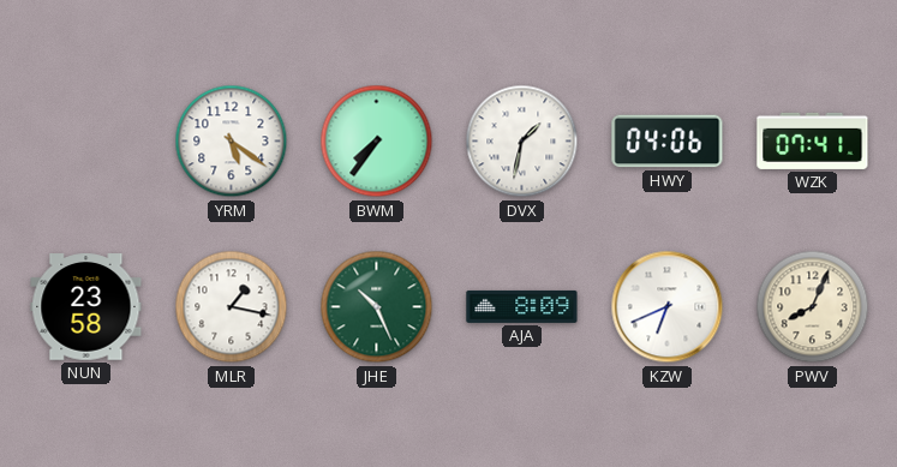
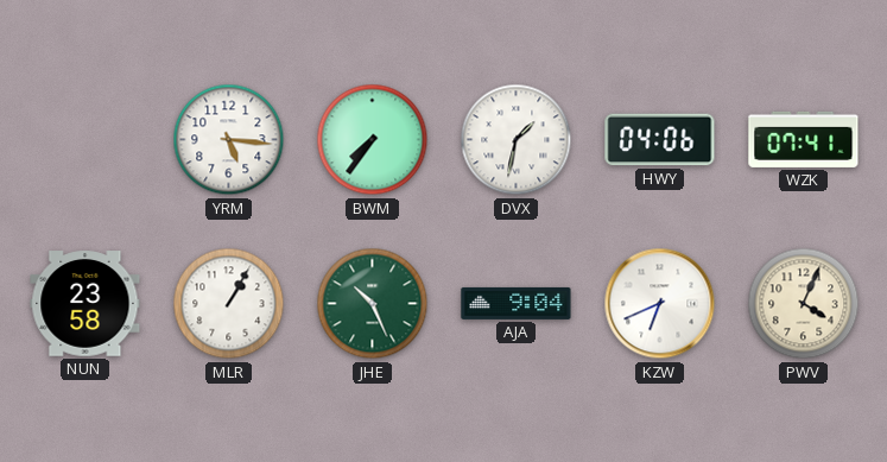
YRM: 5:21 -> 5:16 (229, 140)
MLR: 1:17 -> 1:05 (229, 304)
AJA: 8:09 -> 9:04 (517, 303)
PWV: 8:04 -> 4:04 (804, 304)
